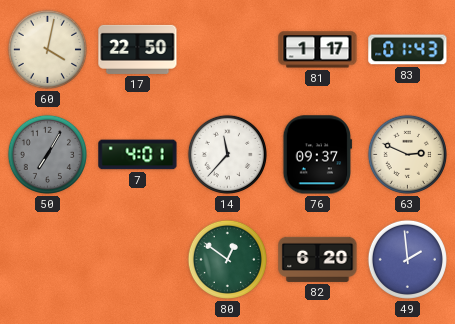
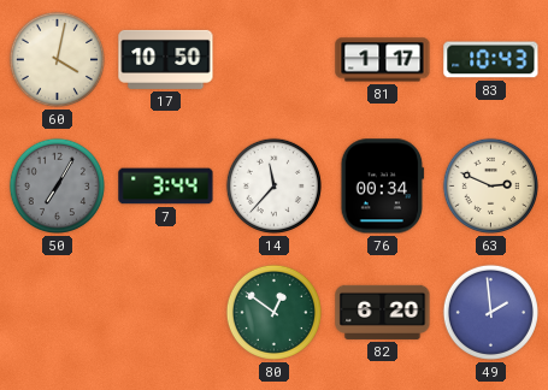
17: 22:50 -> 10:50 (166, 59)
83: 01:43 -> 10:43 (491, 60)
7: 4:01 -> 3:44 (166, 187)
76: 09:37 -> 00:34 (383, 187)
